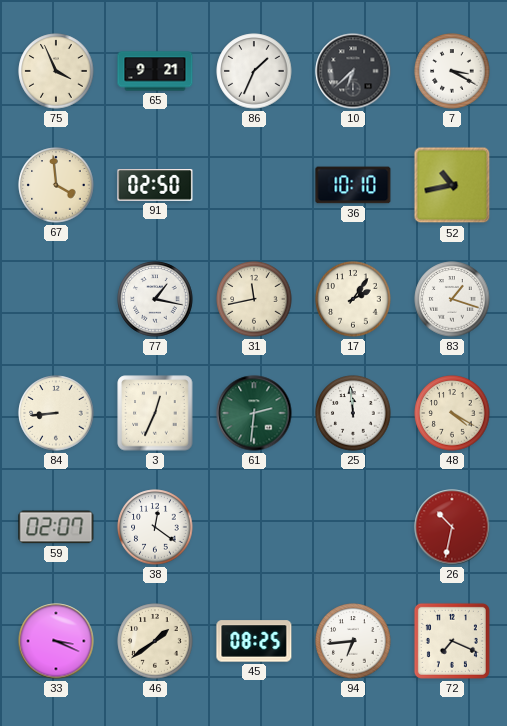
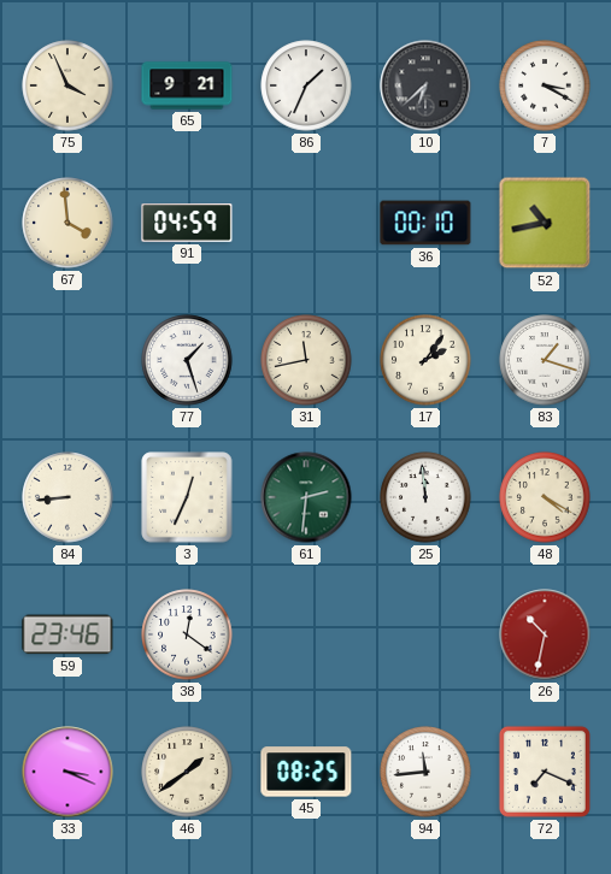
91: 02:50 -> 04:59 (187, 223)
36: 10:10 -> 00:10 (425, 223)
77: 1:17 -> 1:27 (187, 360)
59: 02:07 -> 23:46 (67, 634)
94: 6:44 -> 11:44 (425, 772)
